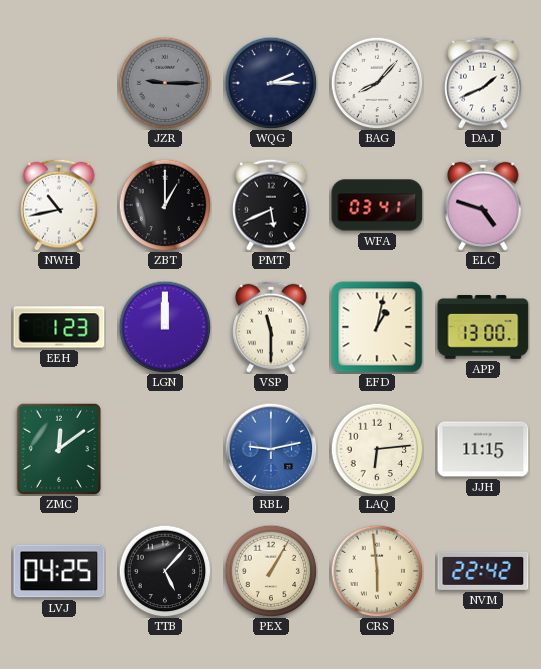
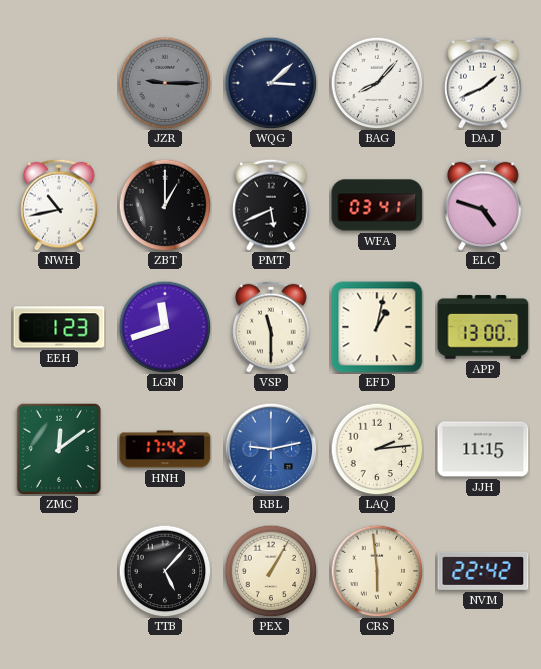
WQG: 2:15 -> 3:08 (271, 83)
LGN: 12:00 -> 11:42 (165, 327)
HNH: none -> 17:42 (165, 449)
LAQ: 6:14 -> 2:14 (377, 449)
LVJ: 04:25 -> none (59, 571)
